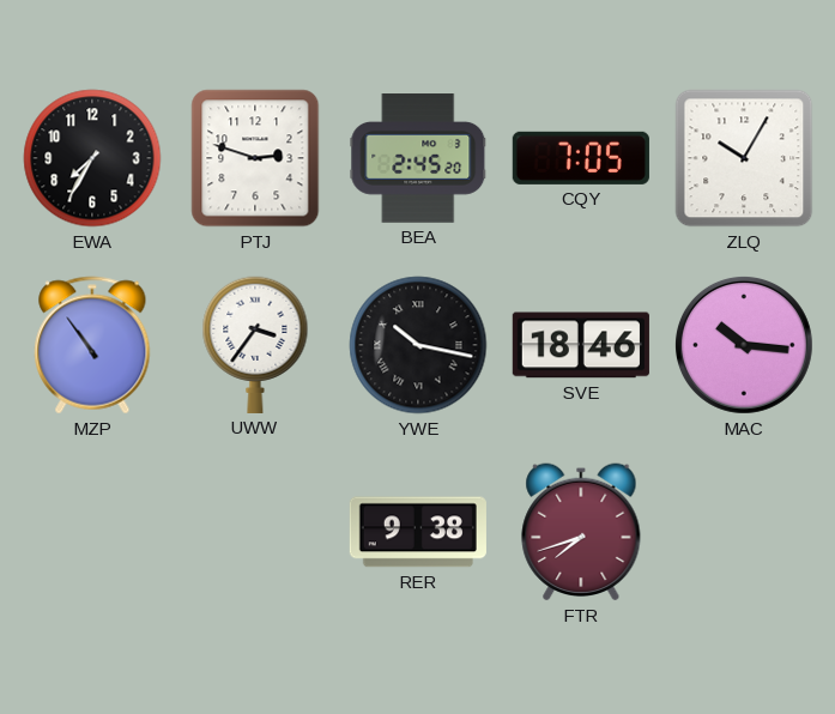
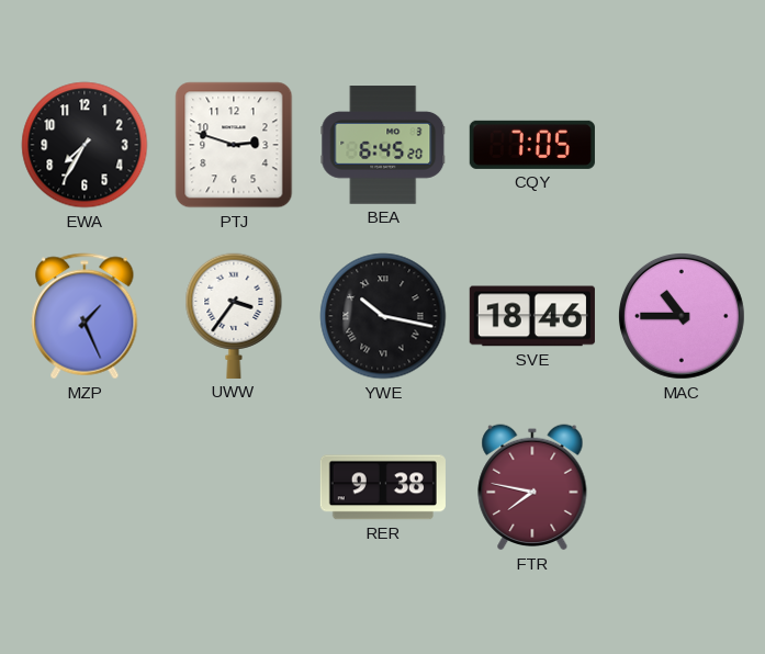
BEA: 2:45 -> 6:45 (383, 145)
ZLQ: 10:05 -> none (744, 158)
MZP: 10:54 -> 1:26 (85, 316)
MAC: 10:16 -> 10:45 (682, 316)
FTR: 7:42 -> 7:47 (532, 487)
